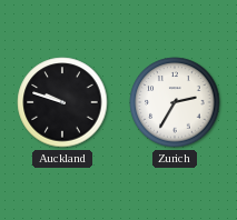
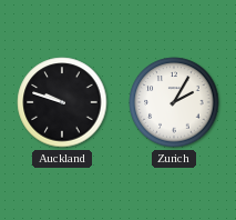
Zurich: 2:35 -> 2:05 (174, 102)
